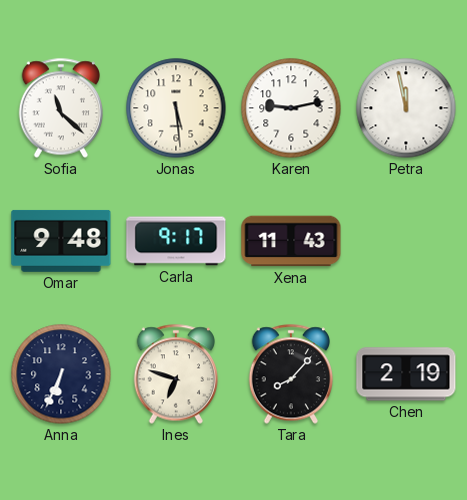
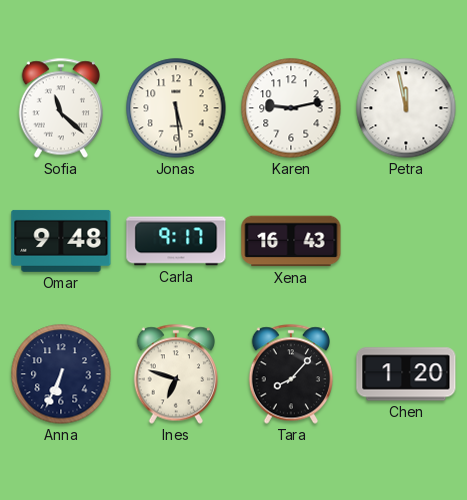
Xena: 11:43 -> 16:43 (291, 241)
Chen: 2:19 -> 1:20 (406, 374)
